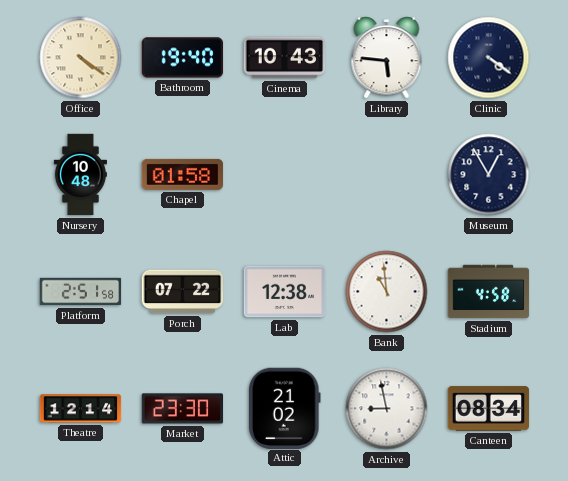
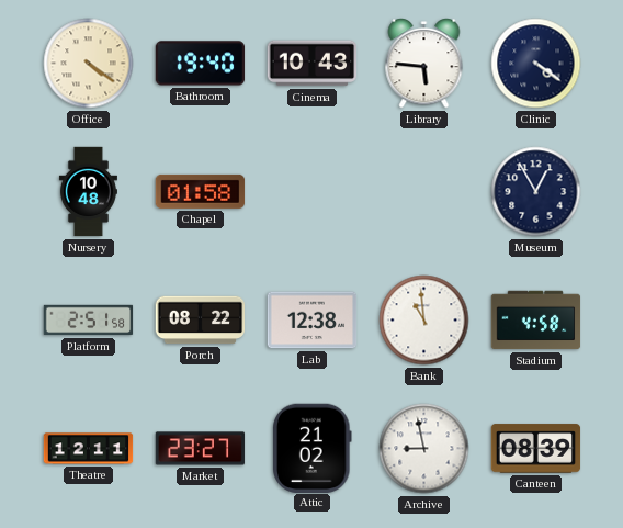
Porch: 07:22 -> 08:22 (201, 321)
Theatre: 12:14 -> 12:11 (89, 449)
Market: 23:30 -> 23:27 (201, 449)
Canteen: 08:34 -> 08:39 (536, 449)
